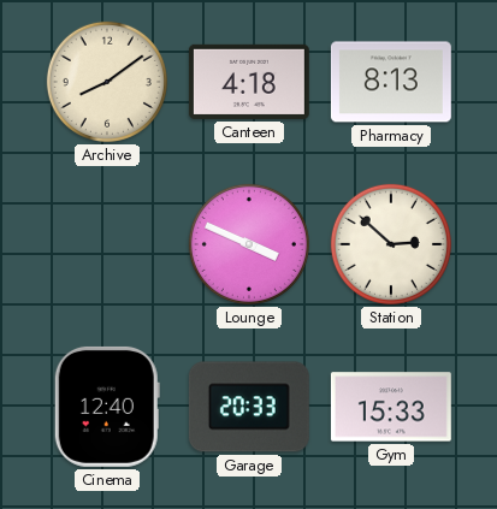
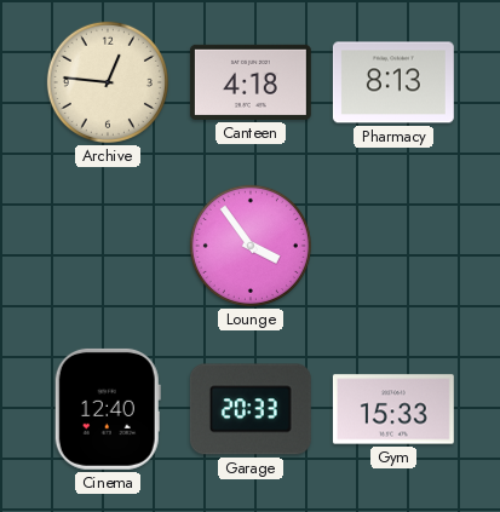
Archive: 8:09 -> 12:46 (108, 82)
Lounge: 3:49 -> 3:54 (251, 246)
Station: 2:52 -> none (391, 244)
